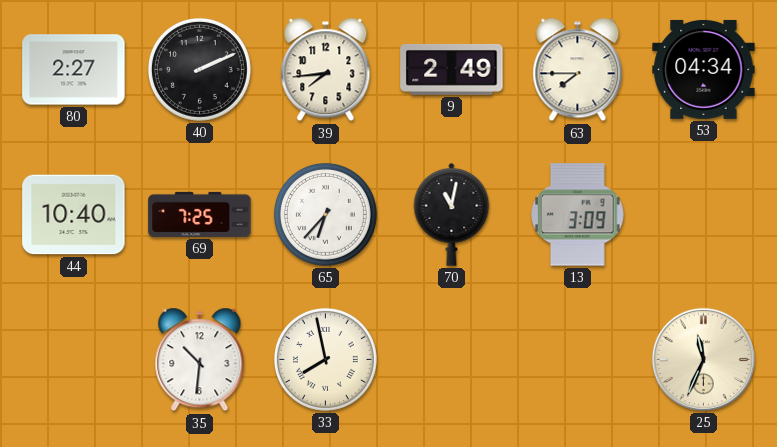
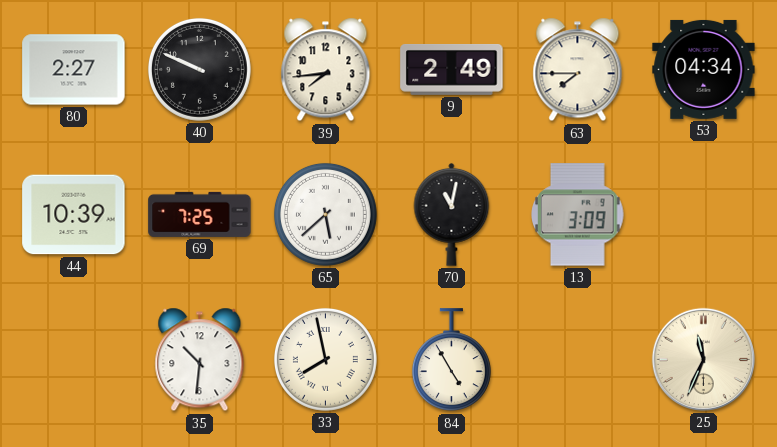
40: 2:11 -> 9:49 (199, 69)
44: 10:40 -> 10:39 (74, 215)
65: 6:37 -> 5:38 (325, 214)
84: none -> 4:55 (451, 360)
